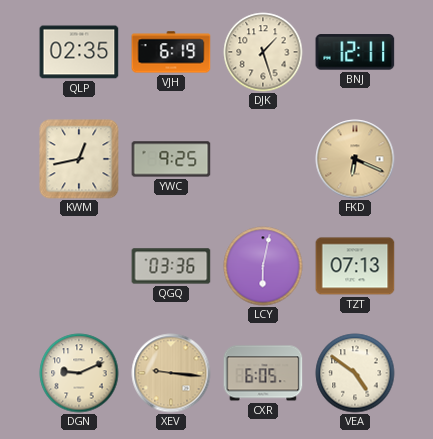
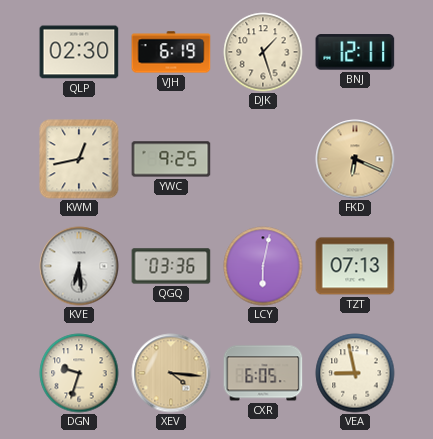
QLP: 02:35 -> 02:30 (79, 52)
KVE: none -> 6:29 (79, 266)
DGN: 9:11 -> 9:33 (79, 373)
XEV: 9:16 -> 4:16 (171, 373)
VEA: 4:51 -> 8:58 (355, 373)
